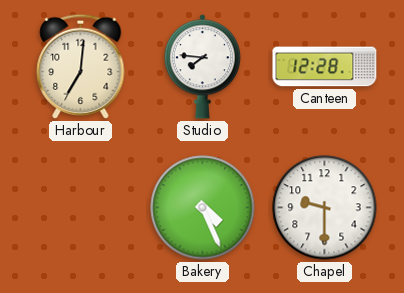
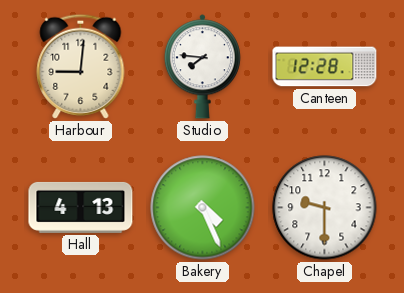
Harbour: 7:01 -> 9:01 (81, 66)
Hall: none -> 4:13 (81, 207)
